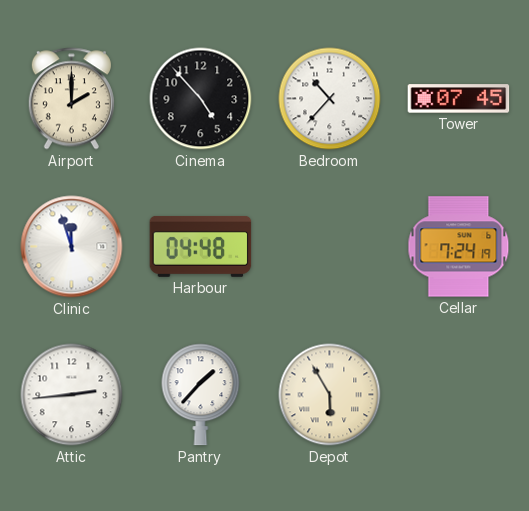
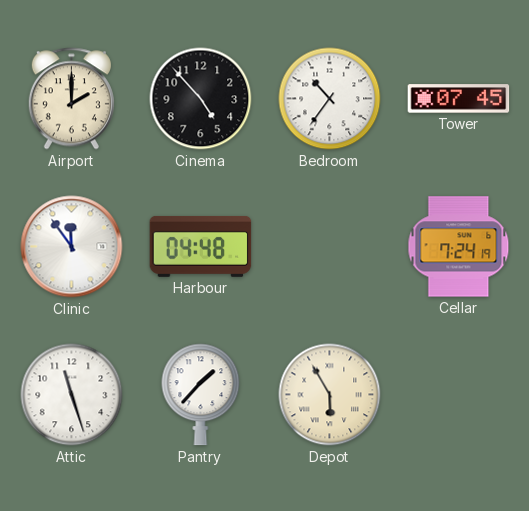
Bedroom: 10:37 -> 10:36 (330, 99)
Clinic: 11:57 -> 11:54 (72, 247)
Attic: 2:44 -> 11:27 (72, 395)
